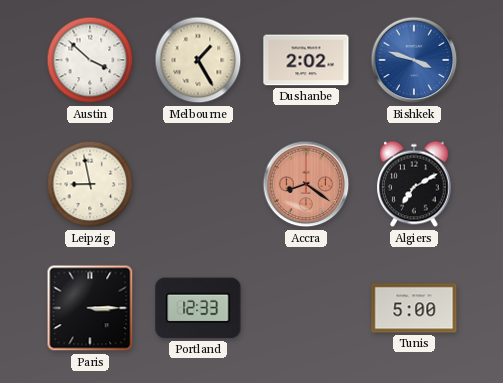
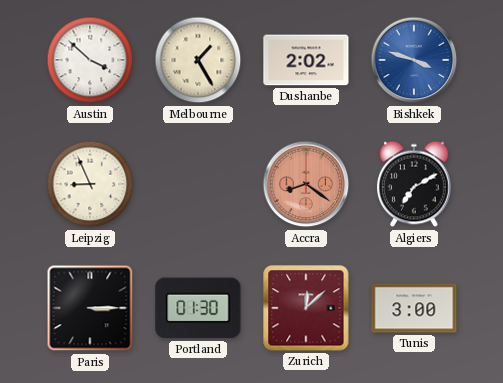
Leipzig: 8:58 -> 8:56 (90, 184)
Portland: 12:33 -> 01:30 (198, 308)
Zurich: none -> 12:08 (306, 308)
Tunis: 5:00 -> 3:00 (414, 308)
